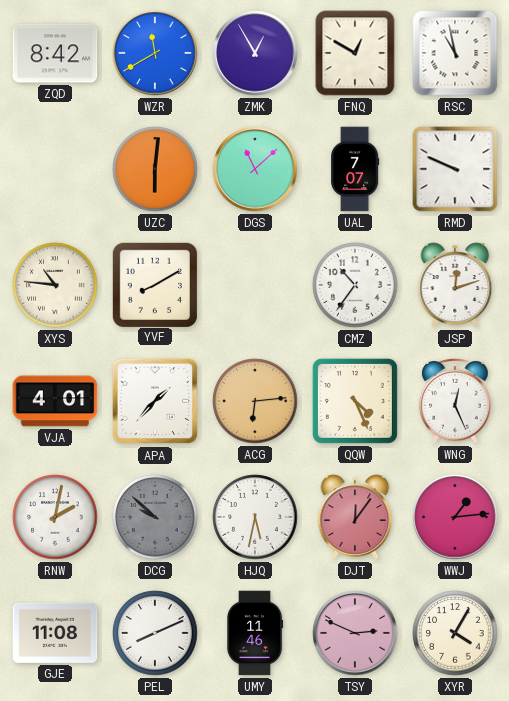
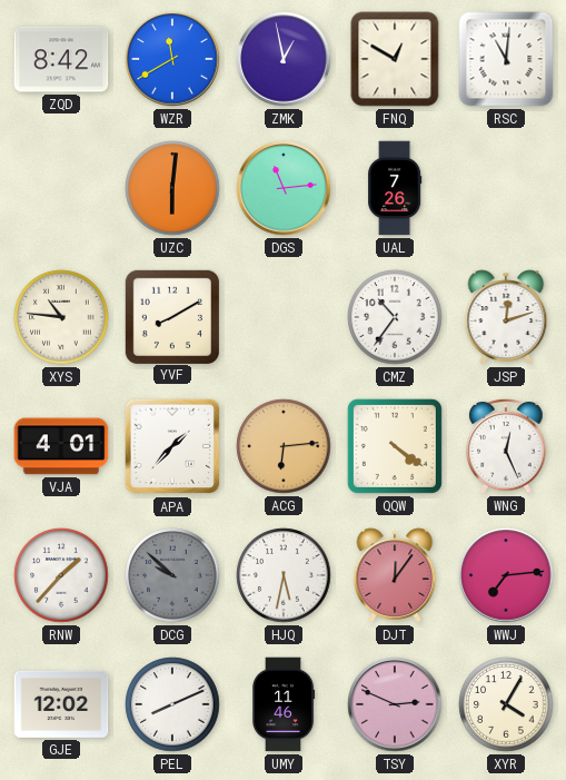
ZMK: 12:55 -> 12:58 (284, 59)
RSC: 10:58 -> 11:01 (506, 59)
DGS: 11:08 -> 11:14 (284, 188)
UAL: 7:07 -> 7:26 (395, 188)
RMD: 9:49 -> none (455, 169)
QQW: 4:26 -> 4:21 (395, 446)
RNW: 2:02 -> 1:37 (61, 575)
WWJ: 1:14 -> 7:14 (506, 575)
GJE: 11:08 -> 12:02 (61, 704)
